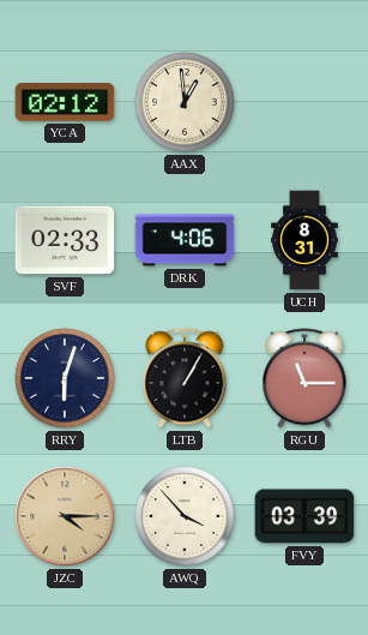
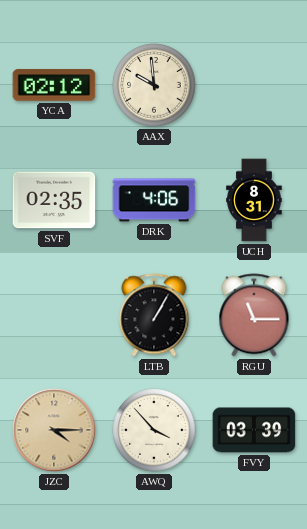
AAX: 12:59 -> 9:59 (154, 85)
SVF: 02:33 -> 02:35 (54, 200)
RRY: 6:03 -> none (65, 378)
